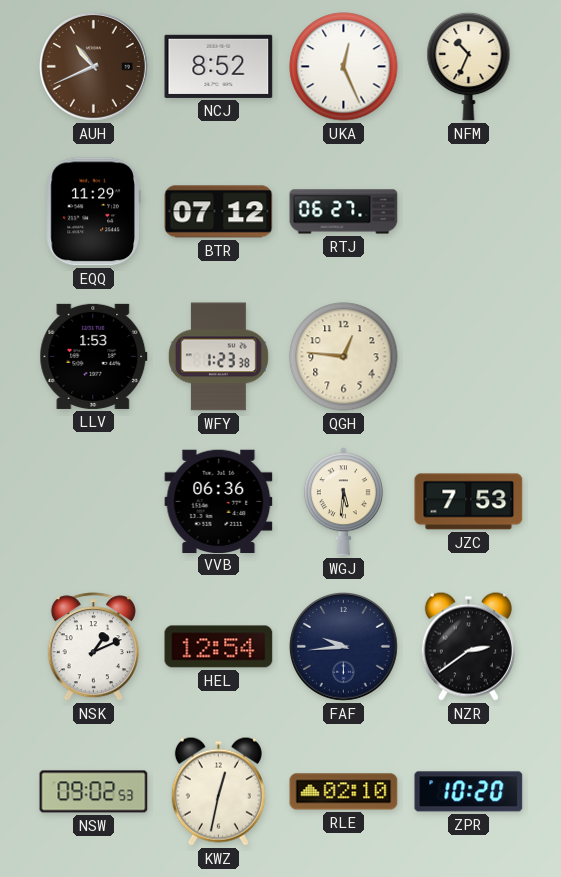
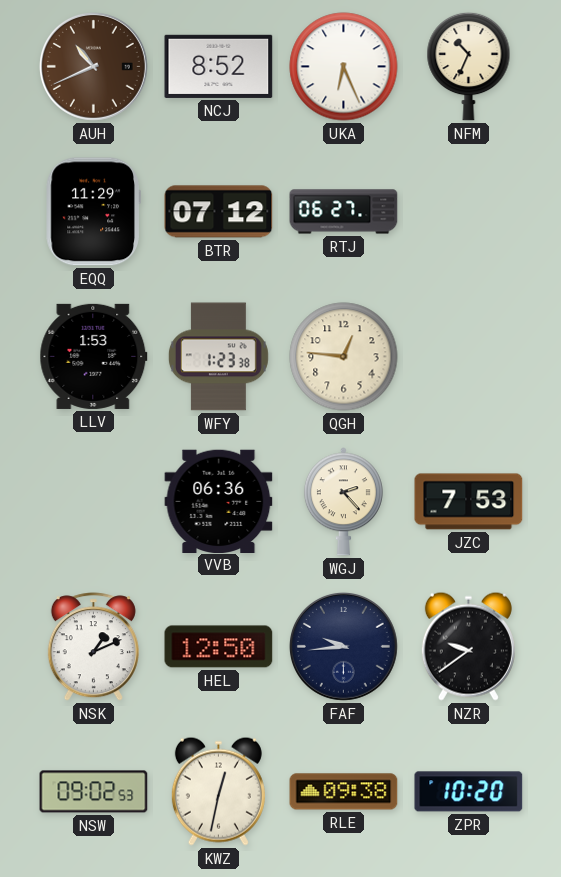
UKA: 12:26 -> 6:26 (344, 67)
WGJ: 5:31 -> 2:23 (343, 502)
HEL: 12:54 -> 12:50 (219, 647)
NZR: 2:39 -> 9:39 (468, 646)
RLE: 02:10 -> 09:38 (344, 792)
